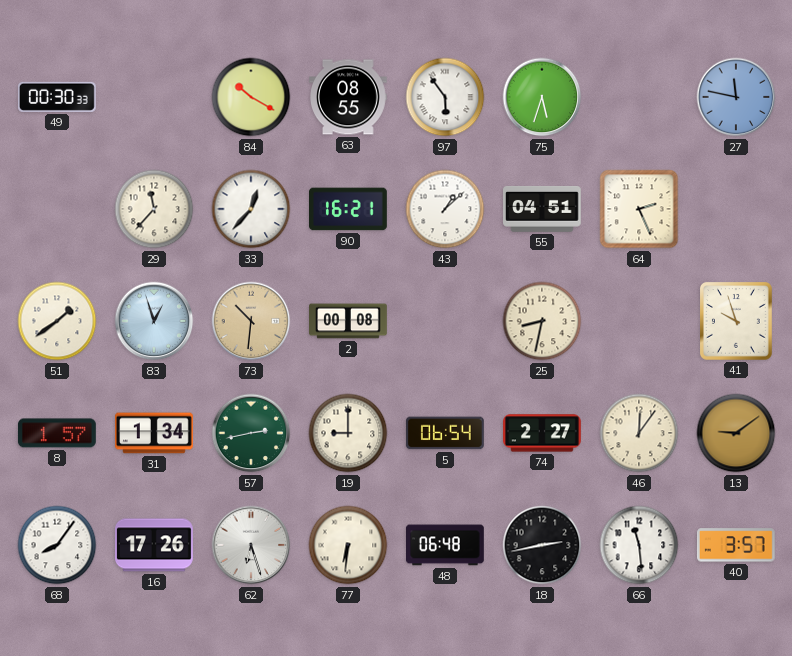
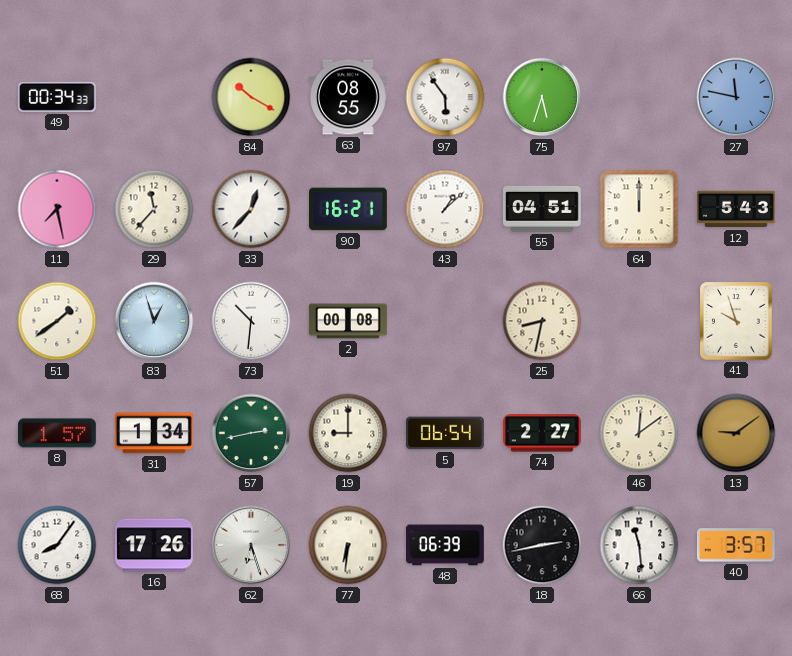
49: 00:30 -> 00:34 (57, 97)
11: none -> 7:28 (57, 209)
64: 2:26 -> 12:00 (639, 209)
12: none -> 5:43 (737, 209)
73 dial: champagne -> white (251, 321)
46: 12:06 -> 12:09 (639, 433)
48: 06:48 -> 06:39 (446, 545)
